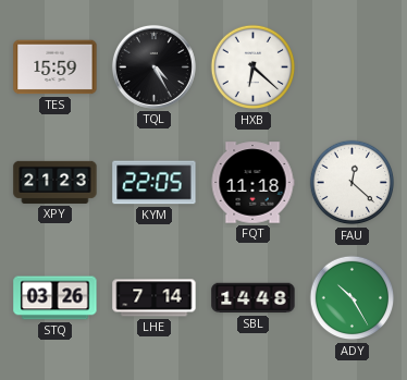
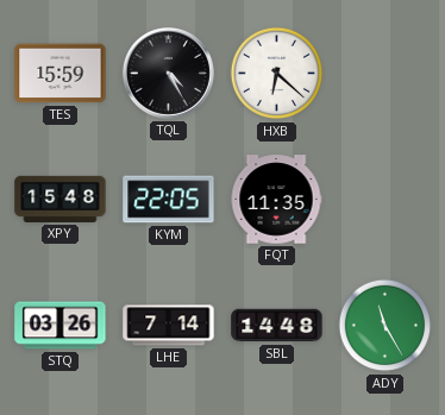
XPY: 21:23 -> 15:48 (61, 199)
FQT: 11:18 -> 11:35 (276, 200)
FAU: 12:22 -> none (353, 183)
ADY: 10:25 -> 11:25 (386, 326)
